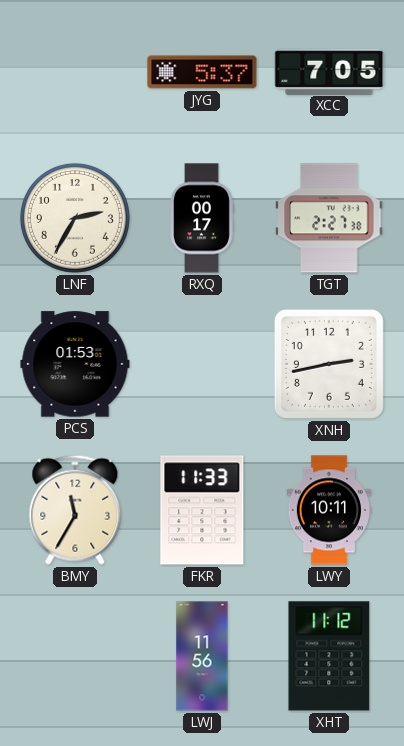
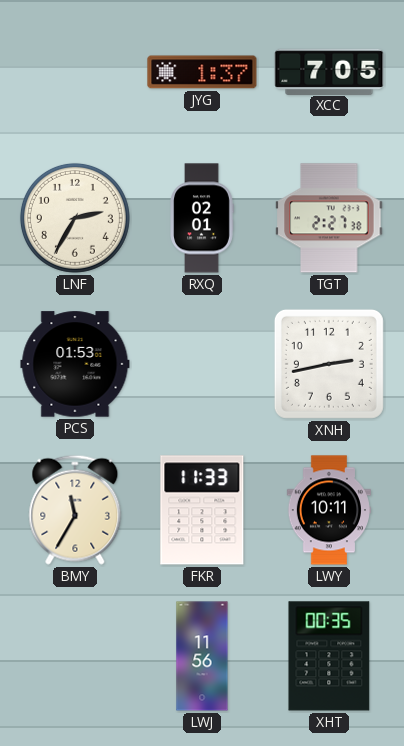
JYG: 5:37 -> 1:37 (202, 72)
RXQ: 00:17 -> 02:01 (202, 218)
XHT: 11:12 -> 00:35 (329, 656)
